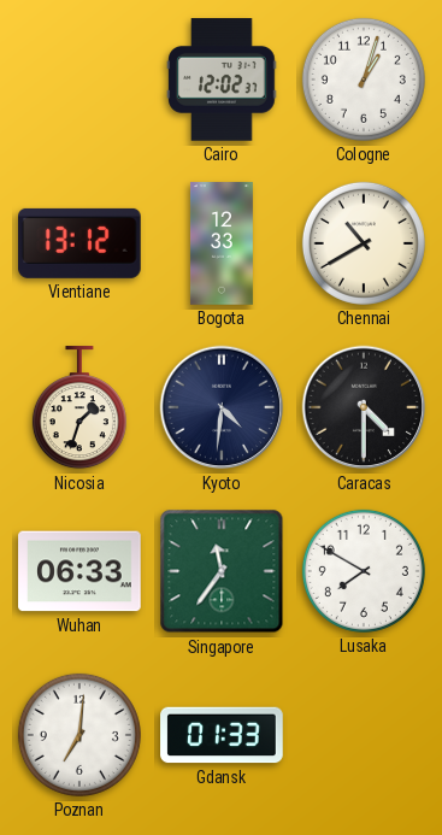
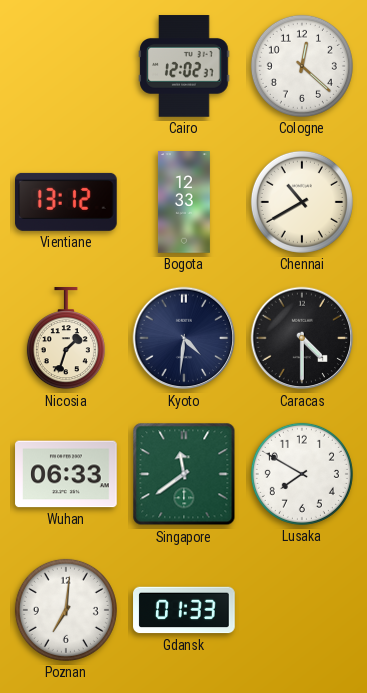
Cologne: 1:03 -> 12:22 (302, 66)
Singapore: 11:36 -> 11:39 (184, 474)
